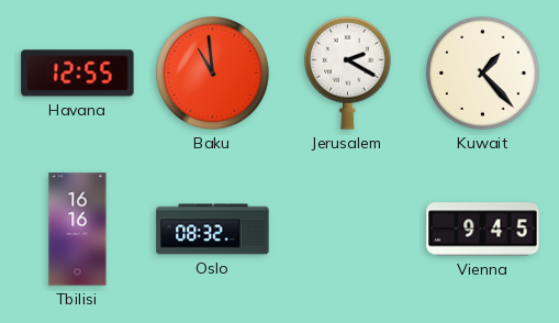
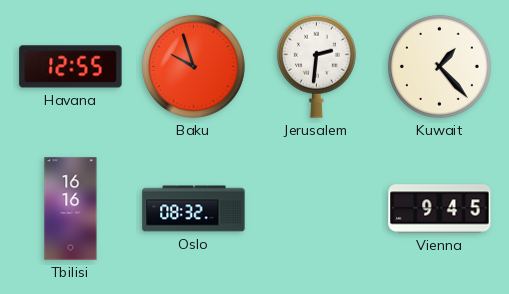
Baku: 10:59 -> 9:57 (193, 66)
Jerusalem: 2:20 -> 2:31 (316, 66)
